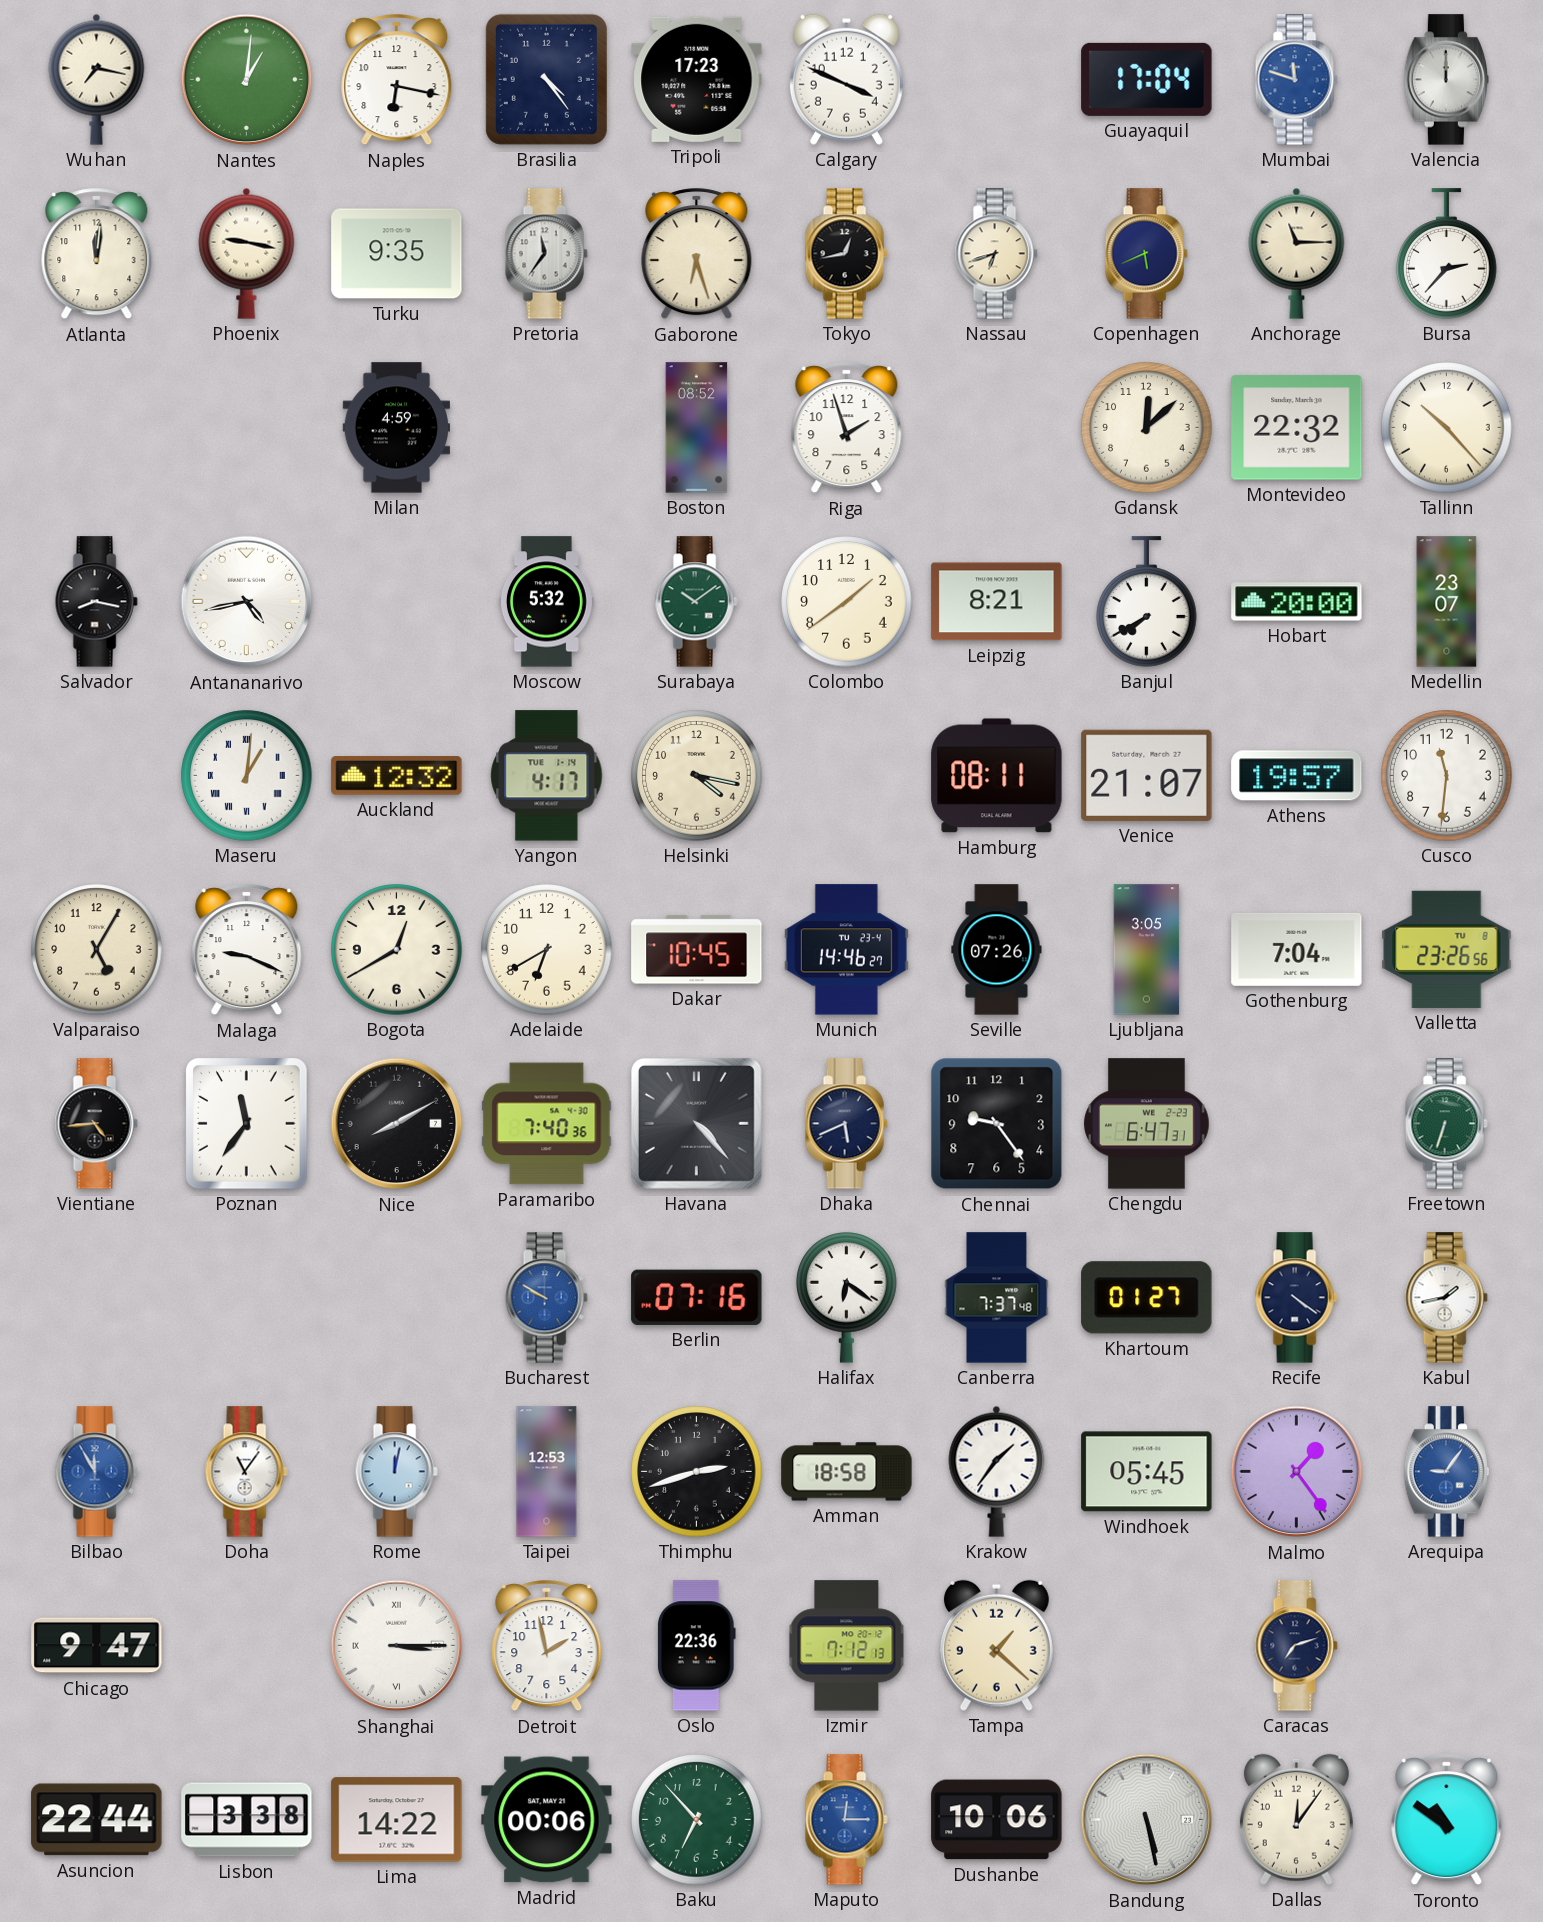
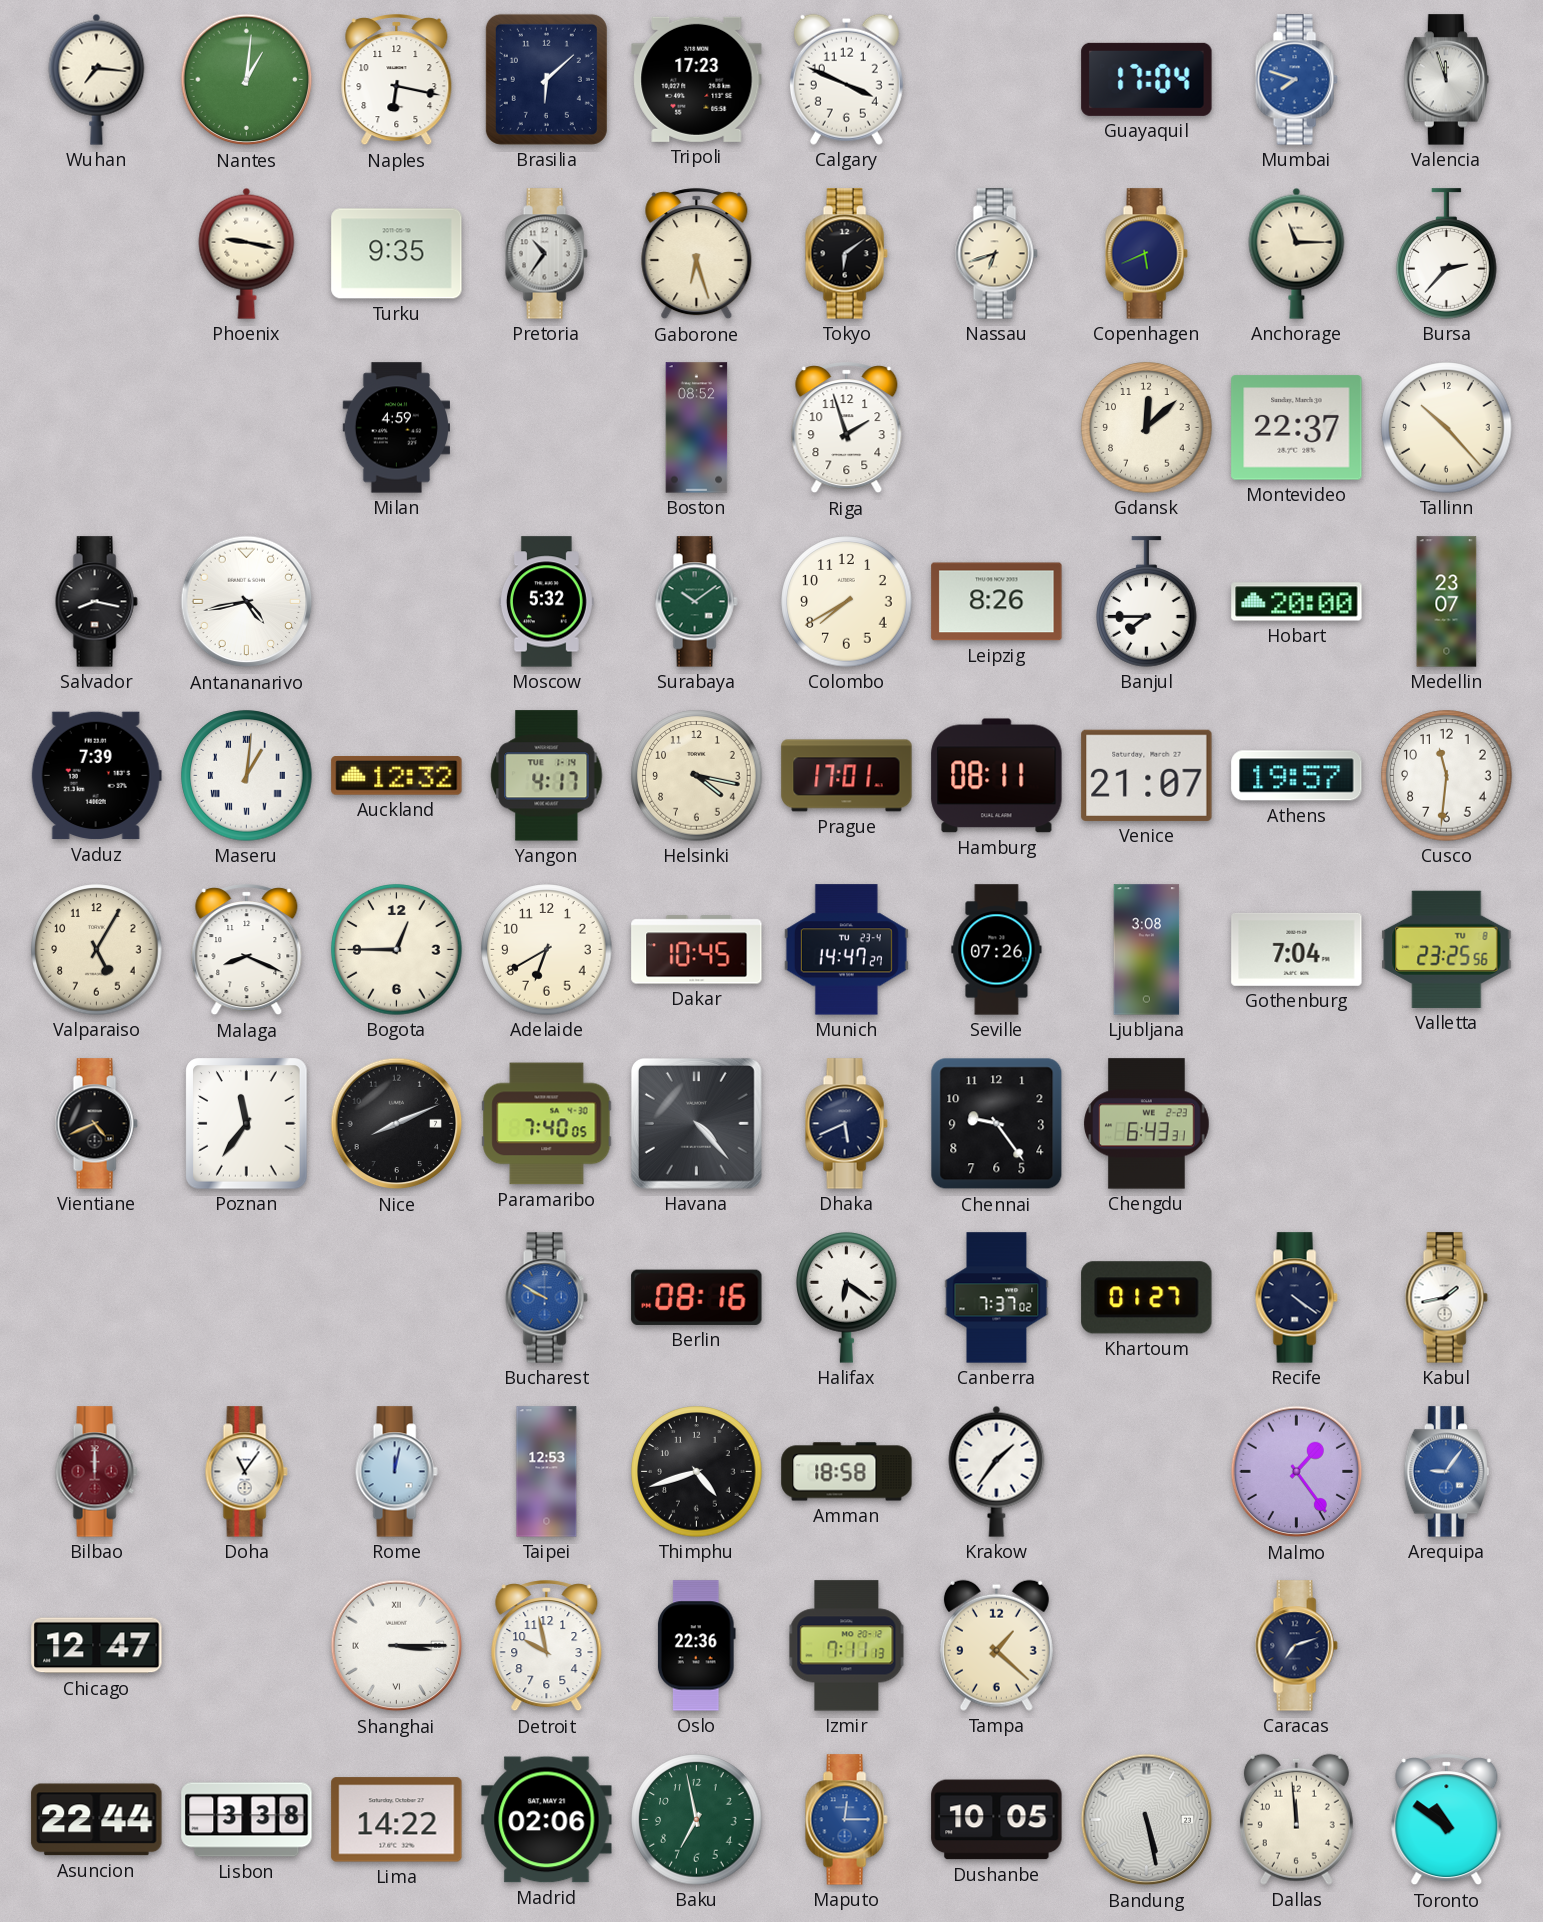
Wuhan: 7:17 -> 7:16 (97, 79)
Brasilia: 4:24 -> 6:08 (546, 79)
Mumbai: 11:48 -> 7:48 (1296, 80)
Valencia: 12:00 -> 11:57 (1446, 80)
Atlanta: 12:01 -> none (97, 254)
Pretoria: 11:36 -> 10:36 (546, 254)
Tokyo: 12:43 -> 6:09 (846, 254)
Montevideo: 22:32 -> 22:37 (1297, 428)
Colombo: 1:39 -> 7:40 (847, 602)
Leipzig: 8:21 -> 8:26 (997, 602)
Banjul: 7:40 -> 7:45 (1147, 602)
Vaduz: none -> 7:39 (96, 776)
Prague: none -> 17:01 (847, 776)
Malaga: 9:19 -> 8:19 (247, 950)
Bogota: 12:40 -> 12:45 (397, 950)
Munich: 14:46 -> 14:47 (846, 950)
Ljubljana: 3:05 -> 3:08 (1147, 950)
Valletta: 23:26 -> 23:25 (1447, 949)
Vientiane: 4:44 -> 4:41 (96, 1124)
Nice: 8:10 -> 8:11 (397, 1124)
Paramaribo: 7:40:36 -> 7:40:05 (547, 1124)
Chengdu: 6:47 -> 6:43 (1147, 1124)
Freetown: 6:33 -> none (1446, 1124)
Berlin: 07:16 -> 08:16 (697, 1297)
Canberra: 7:37:48 -> 7:37:02 (997, 1298)
Bilbao: 11:55 -> 12:00 (96, 1472)
Bilbao dial: blue -> burgundy (96, 1472)
Thimphu: 2:42 -> 4:42 (697, 1472)
Windhoek: 05:45 -> none (1147, 1472)
Chicago: 9:47 -> 12:47 (97, 1646)
Detroit: 1:58 -> 9:58 (547, 1646)
Izmir: 7:12 -> 7:11 (847, 1646)
Madrid: 00:06 -> 02:06 (547, 1820)
Baku: 6:53 -> 6:58 (697, 1820)
Dushanbe: 10:06 -> 10:05 (997, 1820)
Dallas: 12:06 -> 11:59 (1296, 1819)
